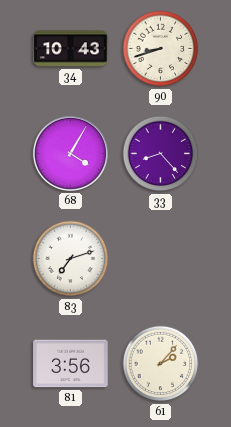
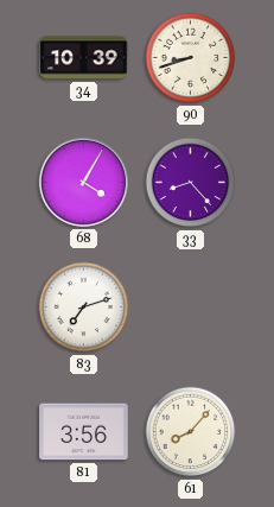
34: 10:43 -> 10:39 (84, 58)
61: 2:07 -> 8:07 (191, 432)
